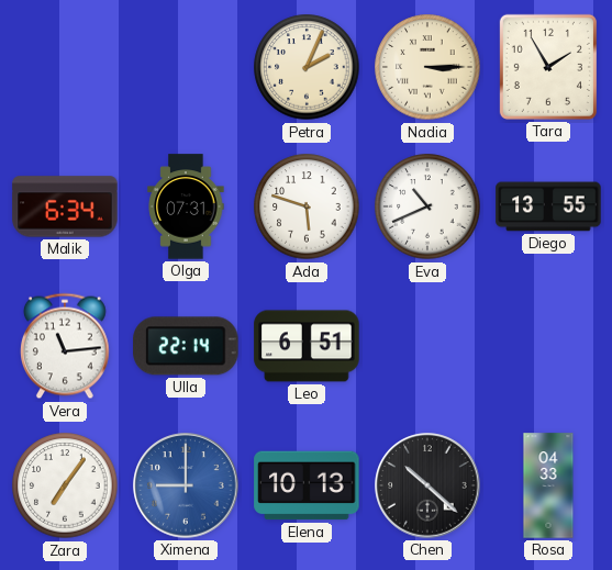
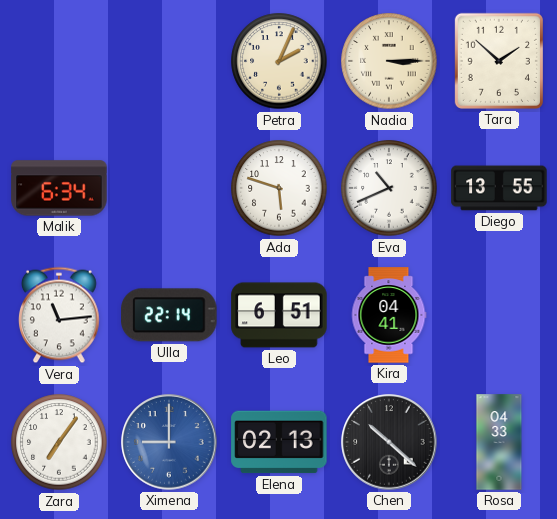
Tara: 1:55 -> 1:52 (499, 61)
Olga: 07:31 -> none (186, 206)
Kira: none -> 04:41 (389, 315)
Elena: 10:13 -> 02:13 (279, 442)
